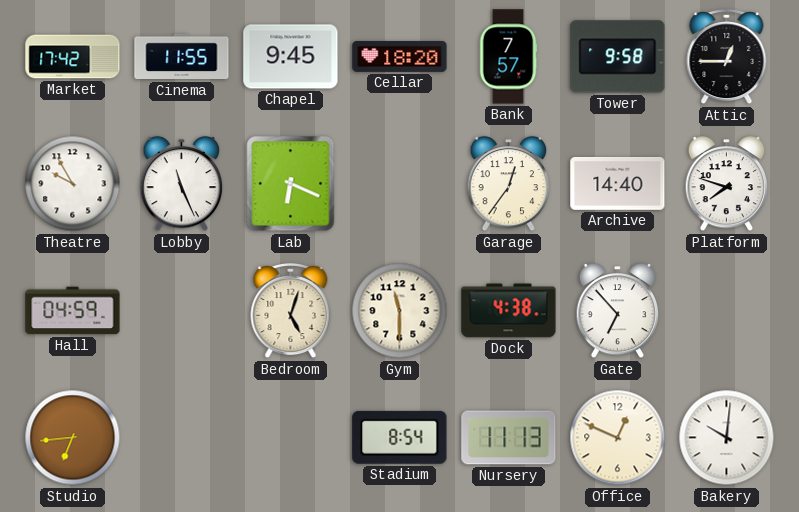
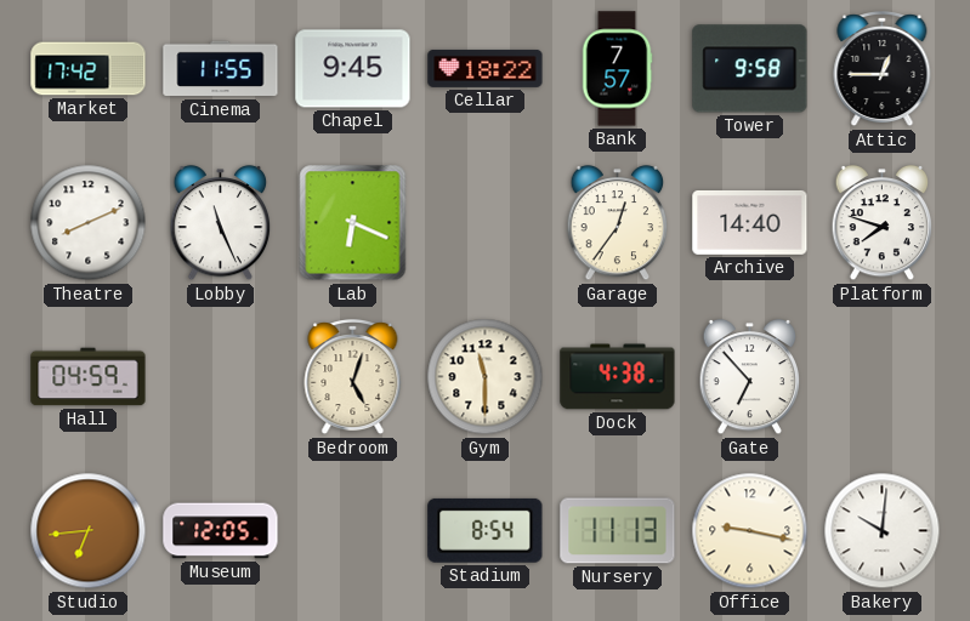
Cellar: 18:20 -> 18:22 (486, 68)
Theatre: 9:55 -> 8:11 (89, 223)
Museum: none -> 12:05 (221, 531)
Office: 12:49 -> 9:17 (750, 531)
